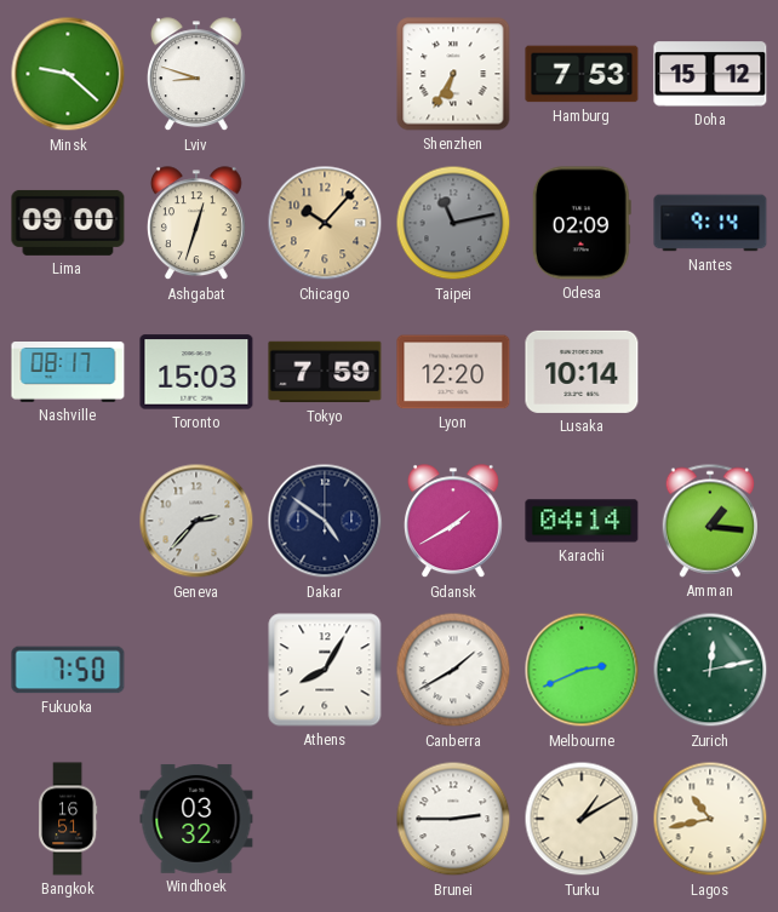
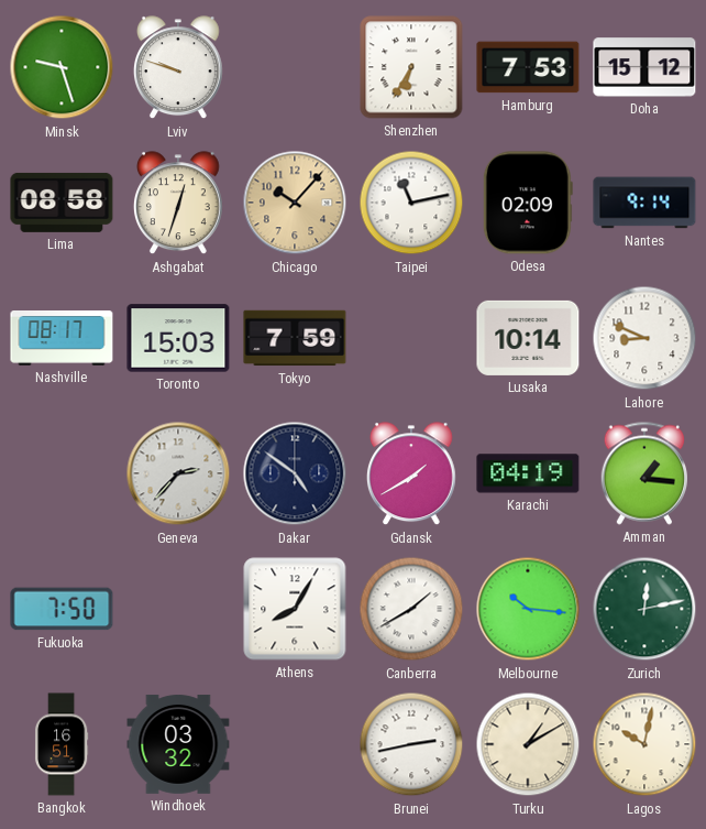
Minsk: 9:22 -> 9:27 (62, 67)
Lviv: 8:48 -> 9:48 (178, 68)
Lima: 09:00 -> 08:58 (62, 203)
Taipei dial: grey -> white (411, 203)
Lyon: 12:20 -> none (453, 372)
Lahore: none -> 8:49 (644, 338)
Karachi: 04:14 -> 04:19 (528, 473)
Melbourne: 2:41 -> 10:16 (528, 609)
Brunei: 2:45 -> 2:43 (411, 744)
Lagos: 10:43 -> 10:02 (644, 744)
